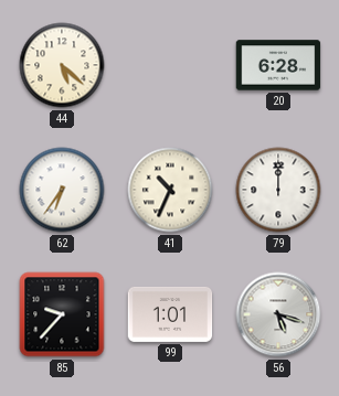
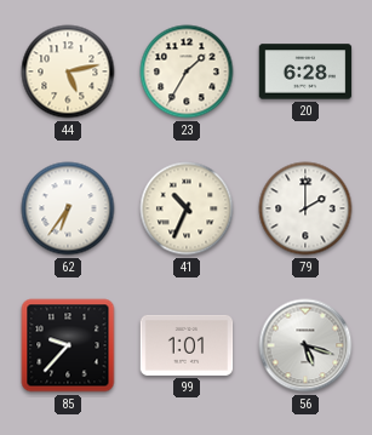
44: 5:22 -> 5:13 (68, 71)
23: none -> 1:35 (187, 71)
79: 12:00 -> 2:00 (305, 208)
